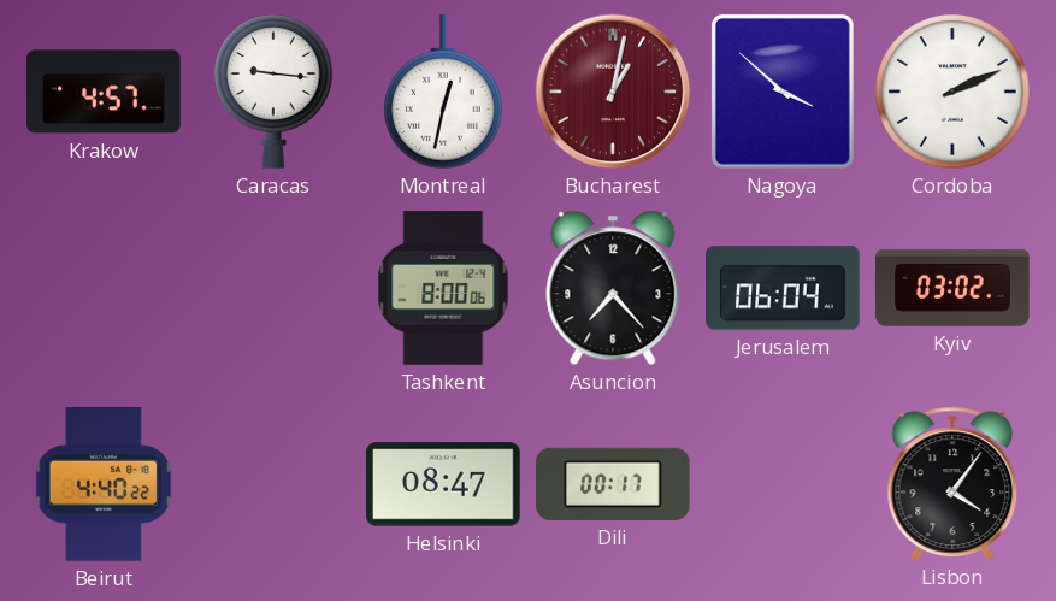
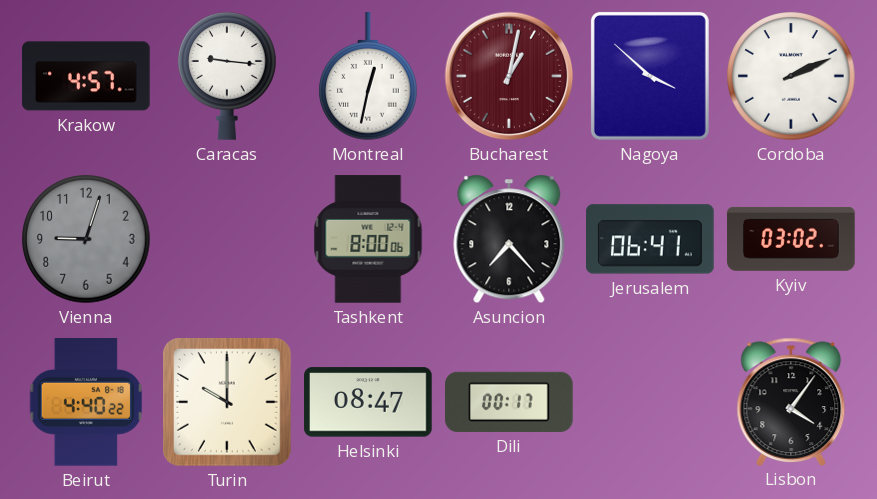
Vienna: none -> 9:03 (86, 239)
Jerusalem: 06:04 -> 06:41 (650, 239)
Turin: none -> 10:00 (228, 403)
